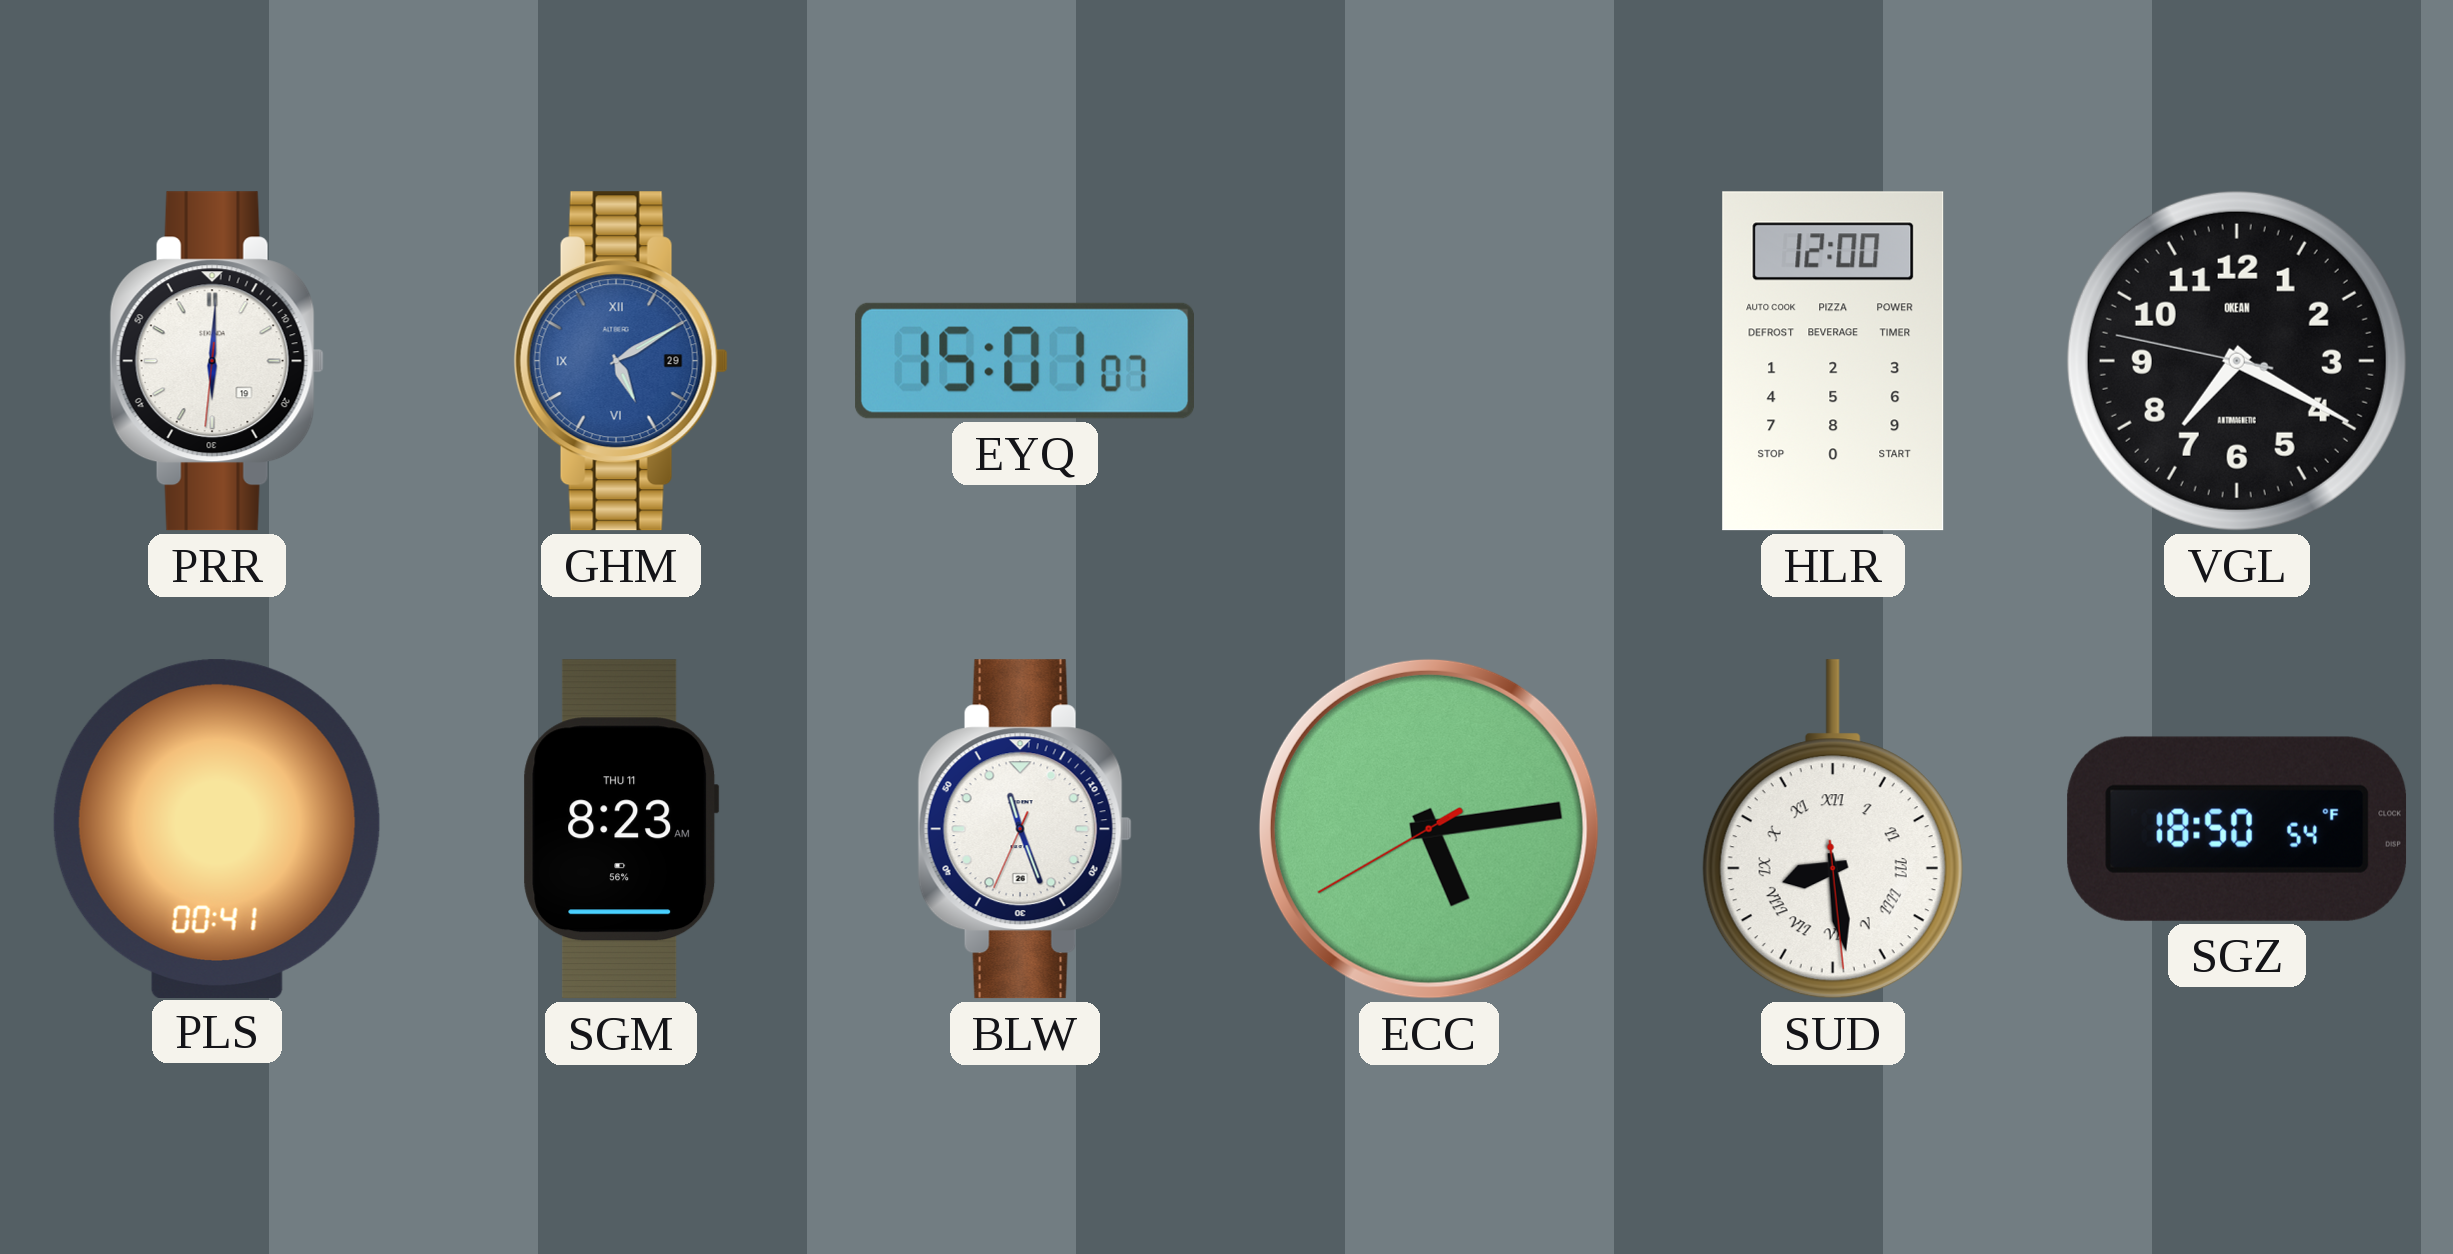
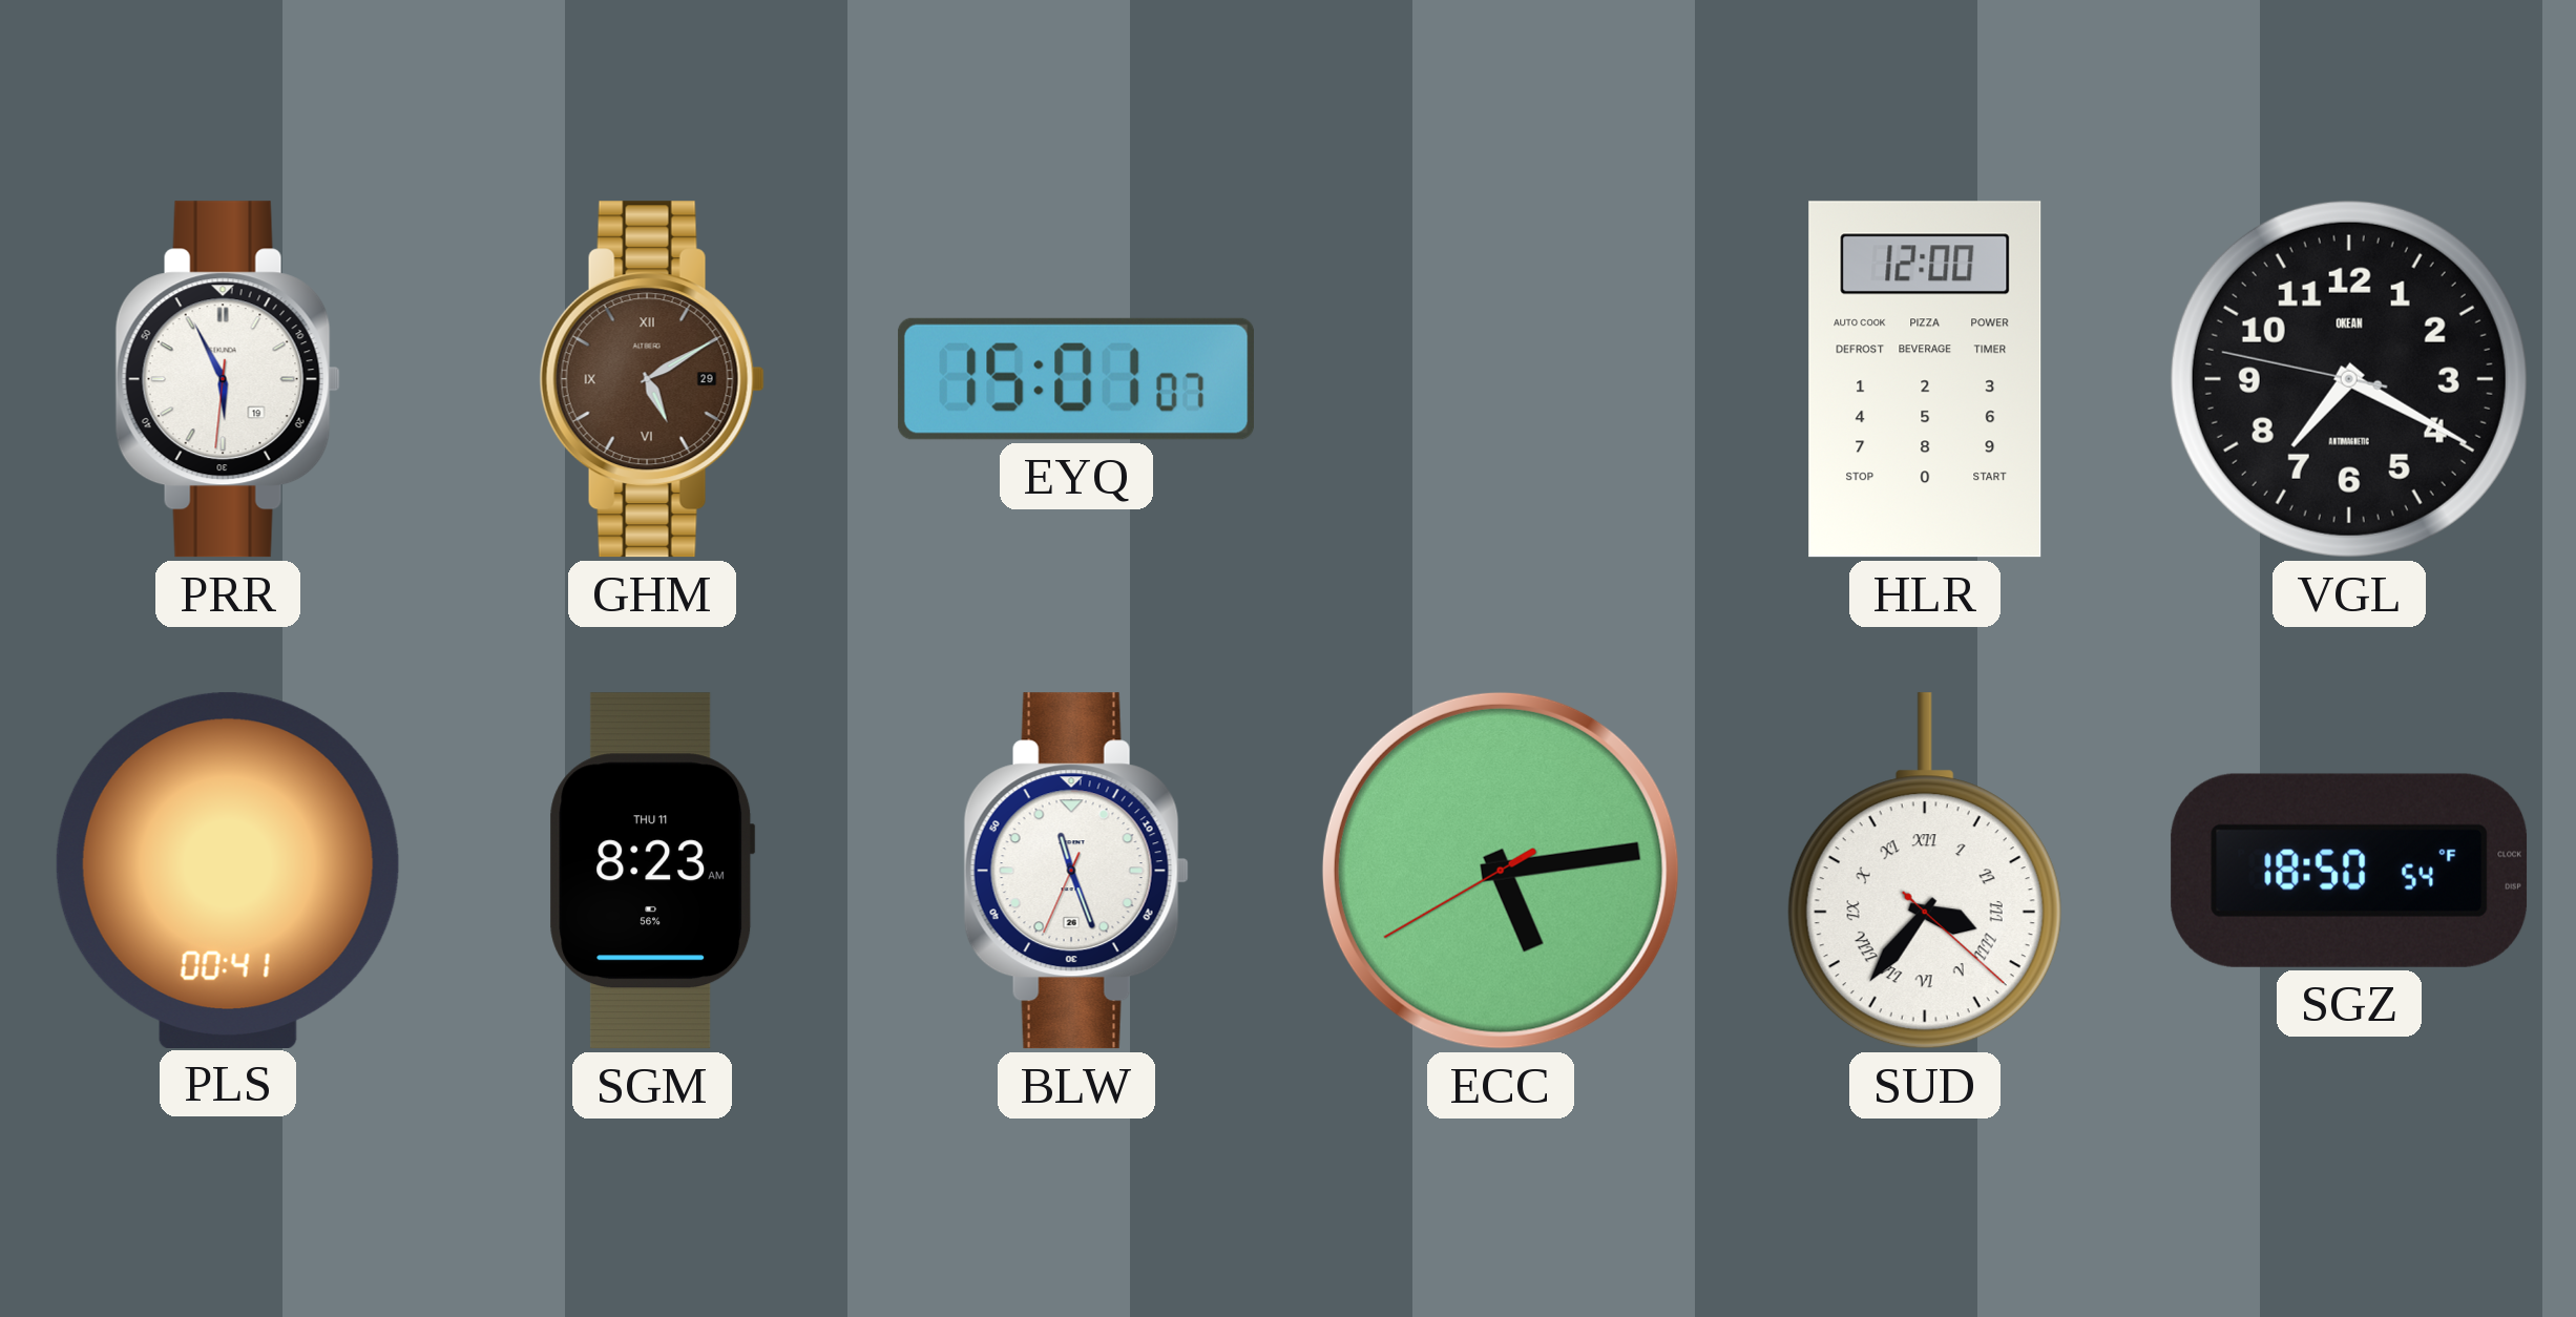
PRR: 6:00 -> 5:55 (228, 379)
GHM dial: blue -> brown (652, 379)
SUD: 8:28 -> 3:36 (1925, 871)
